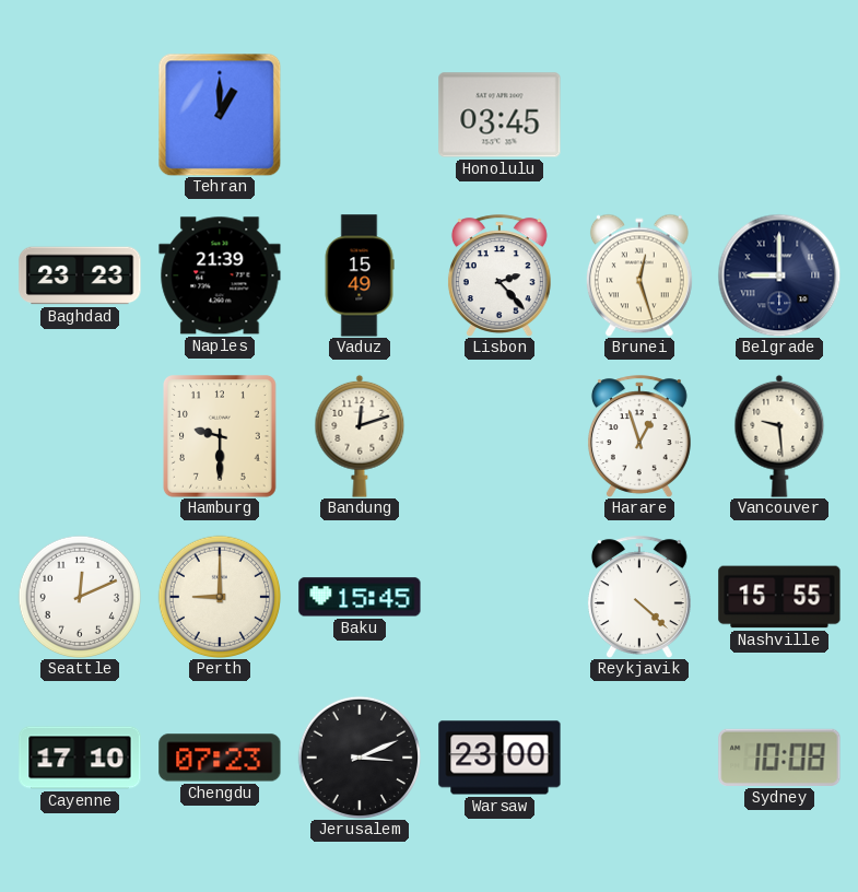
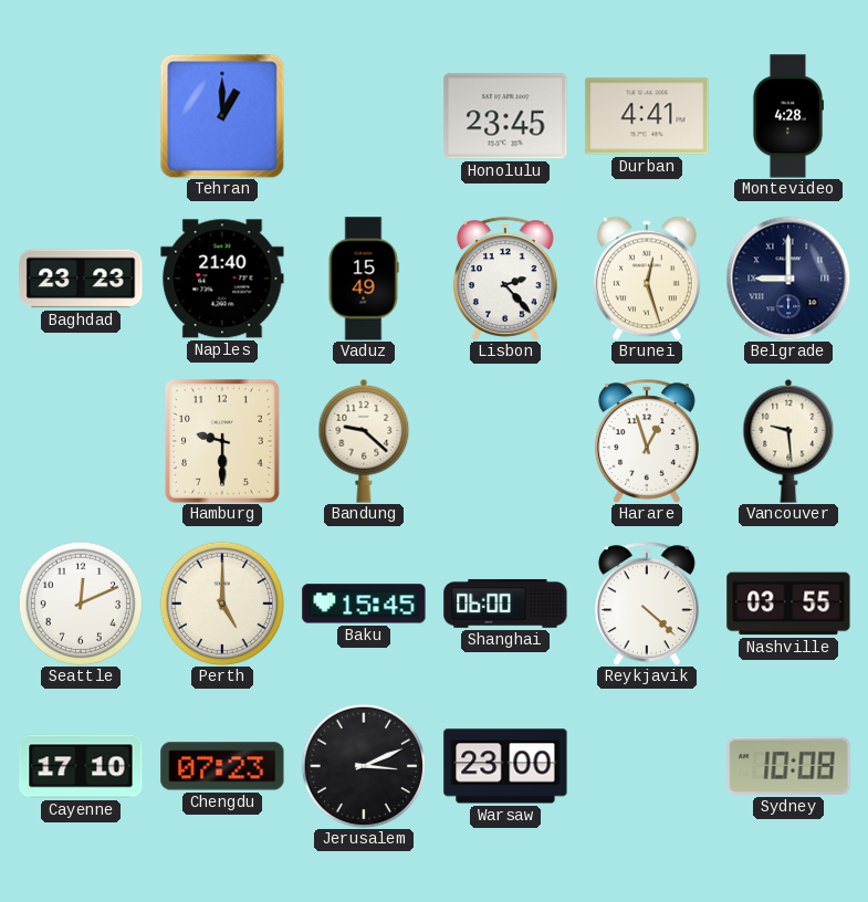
Honolulu: 03:45 -> 23:45 (505, 116)
Durban: none -> 4:41 (647, 116)
Montevideo: none -> 4:28 (787, 116)
Naples: 21:39 -> 21:40 (222, 279)
Bandung: 12:12 -> 9:22 (364, 441)
Perth: 9:00 -> 5:00 (221, 602)
Shanghai: none -> 06:00 (505, 604)
Nashville: 15:55 -> 03:55 (788, 604)
